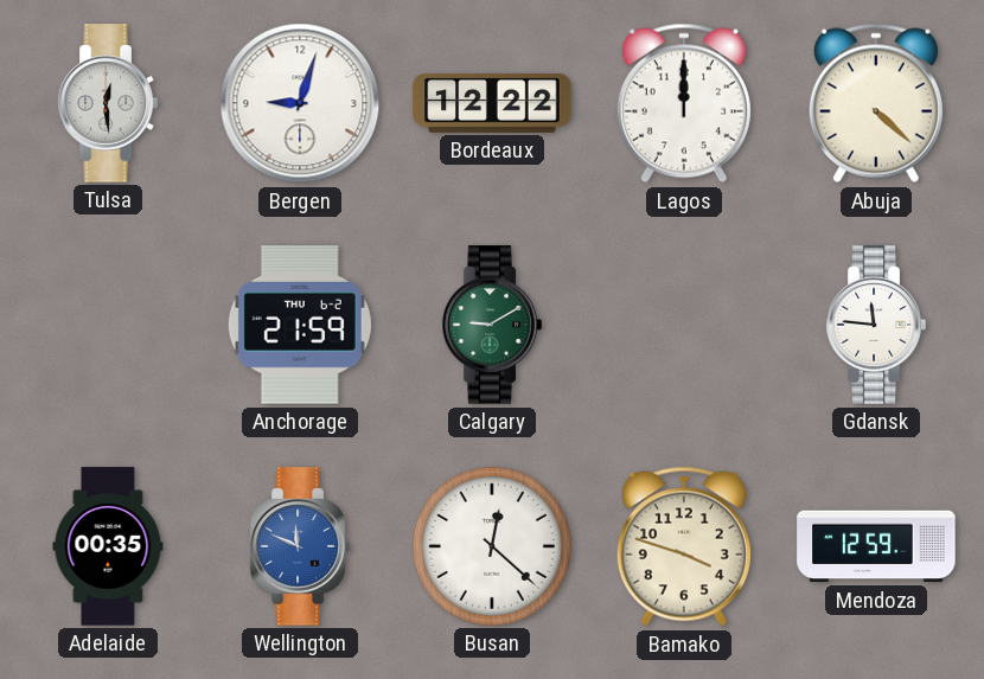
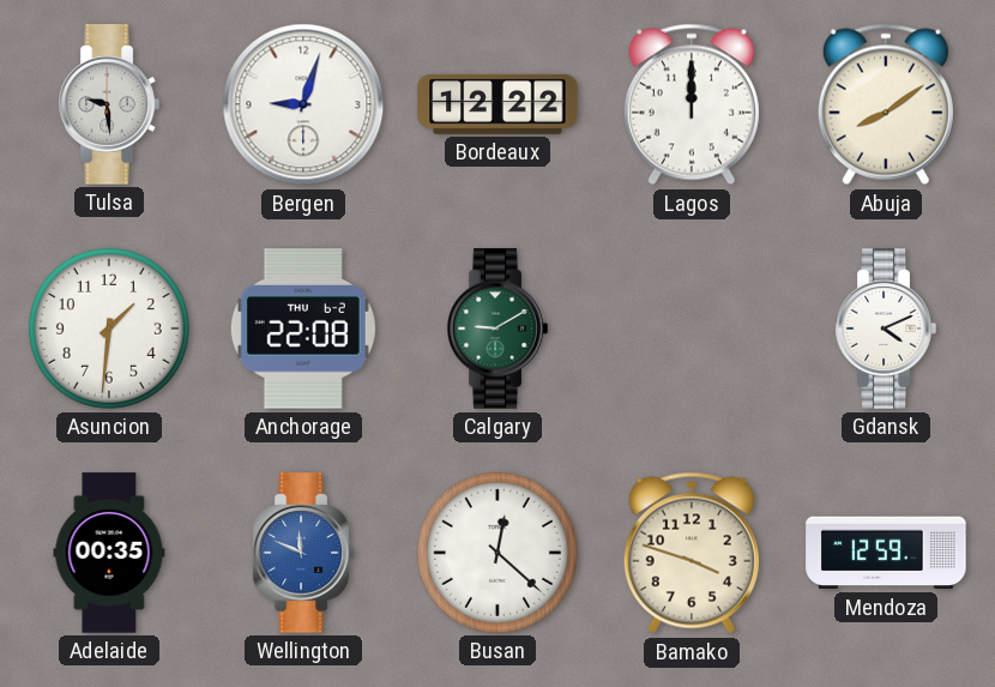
Tulsa: 12:29 -> 9:29 (109, 104)
Abuja: 4:22 -> 8:09 (886, 104)
Asuncion: none -> 1:31 (109, 329)
Anchorage: 21:59 -> 22:08 (303, 329)
Gdansk: 11:46 -> 4:11 (886, 329)
